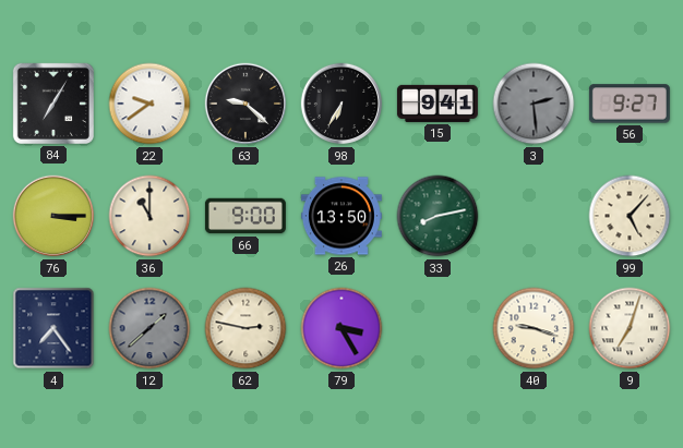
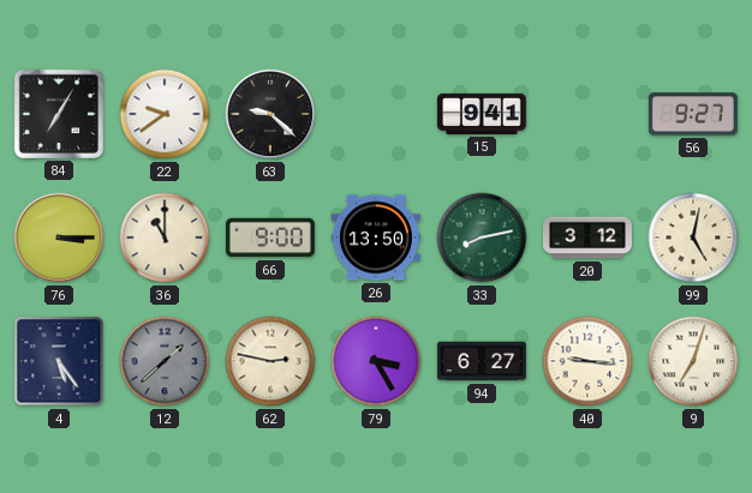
98: 6:35 -> none (341, 104)
3: 2:29 -> none (534, 104)
20: none -> 3:12 (587, 238)
99: 5:07 -> 5:02 (693, 238)
4: 7:24 -> 5:24 (59, 361)
94: none -> 6:27 (482, 361)
40: 9:18 -> 9:16 (587, 361)
